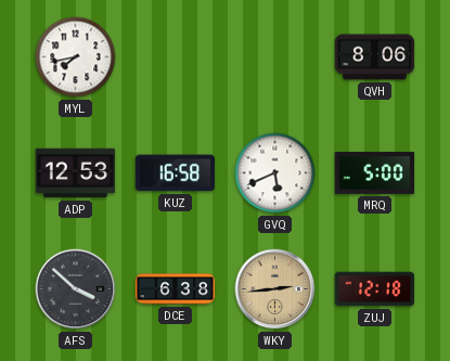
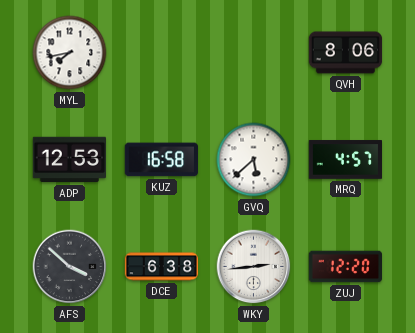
GVQ: 5:41 -> 5:38 (254, 160)
MRQ: 5:00 -> 4:57 (345, 160)
WKY dial: champagne -> white (254, 267)
ZUJ: 12:18 -> 12:20 (345, 267)
